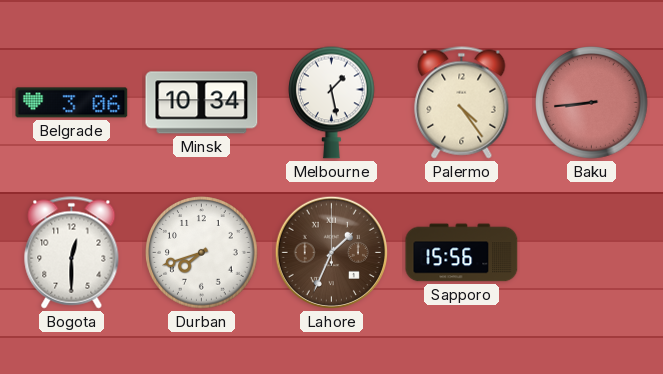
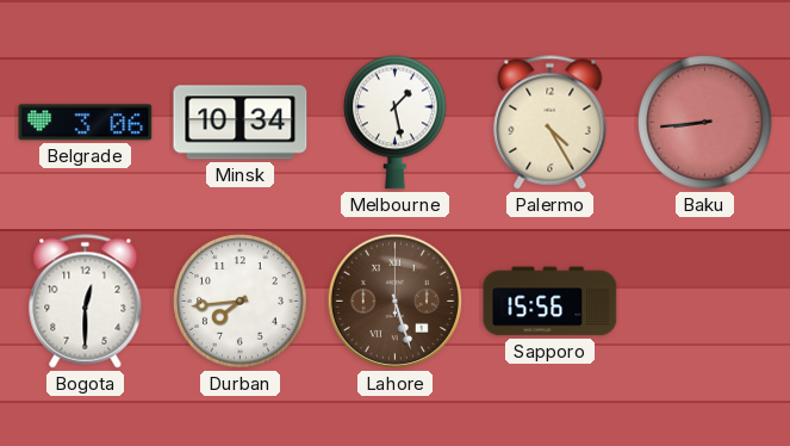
Palermo: 4:24 -> 4:25 (550, 123)
Durban: 7:42 -> 7:44 (241, 302)
Lahore: 1:34 -> 5:27 (394, 301)
